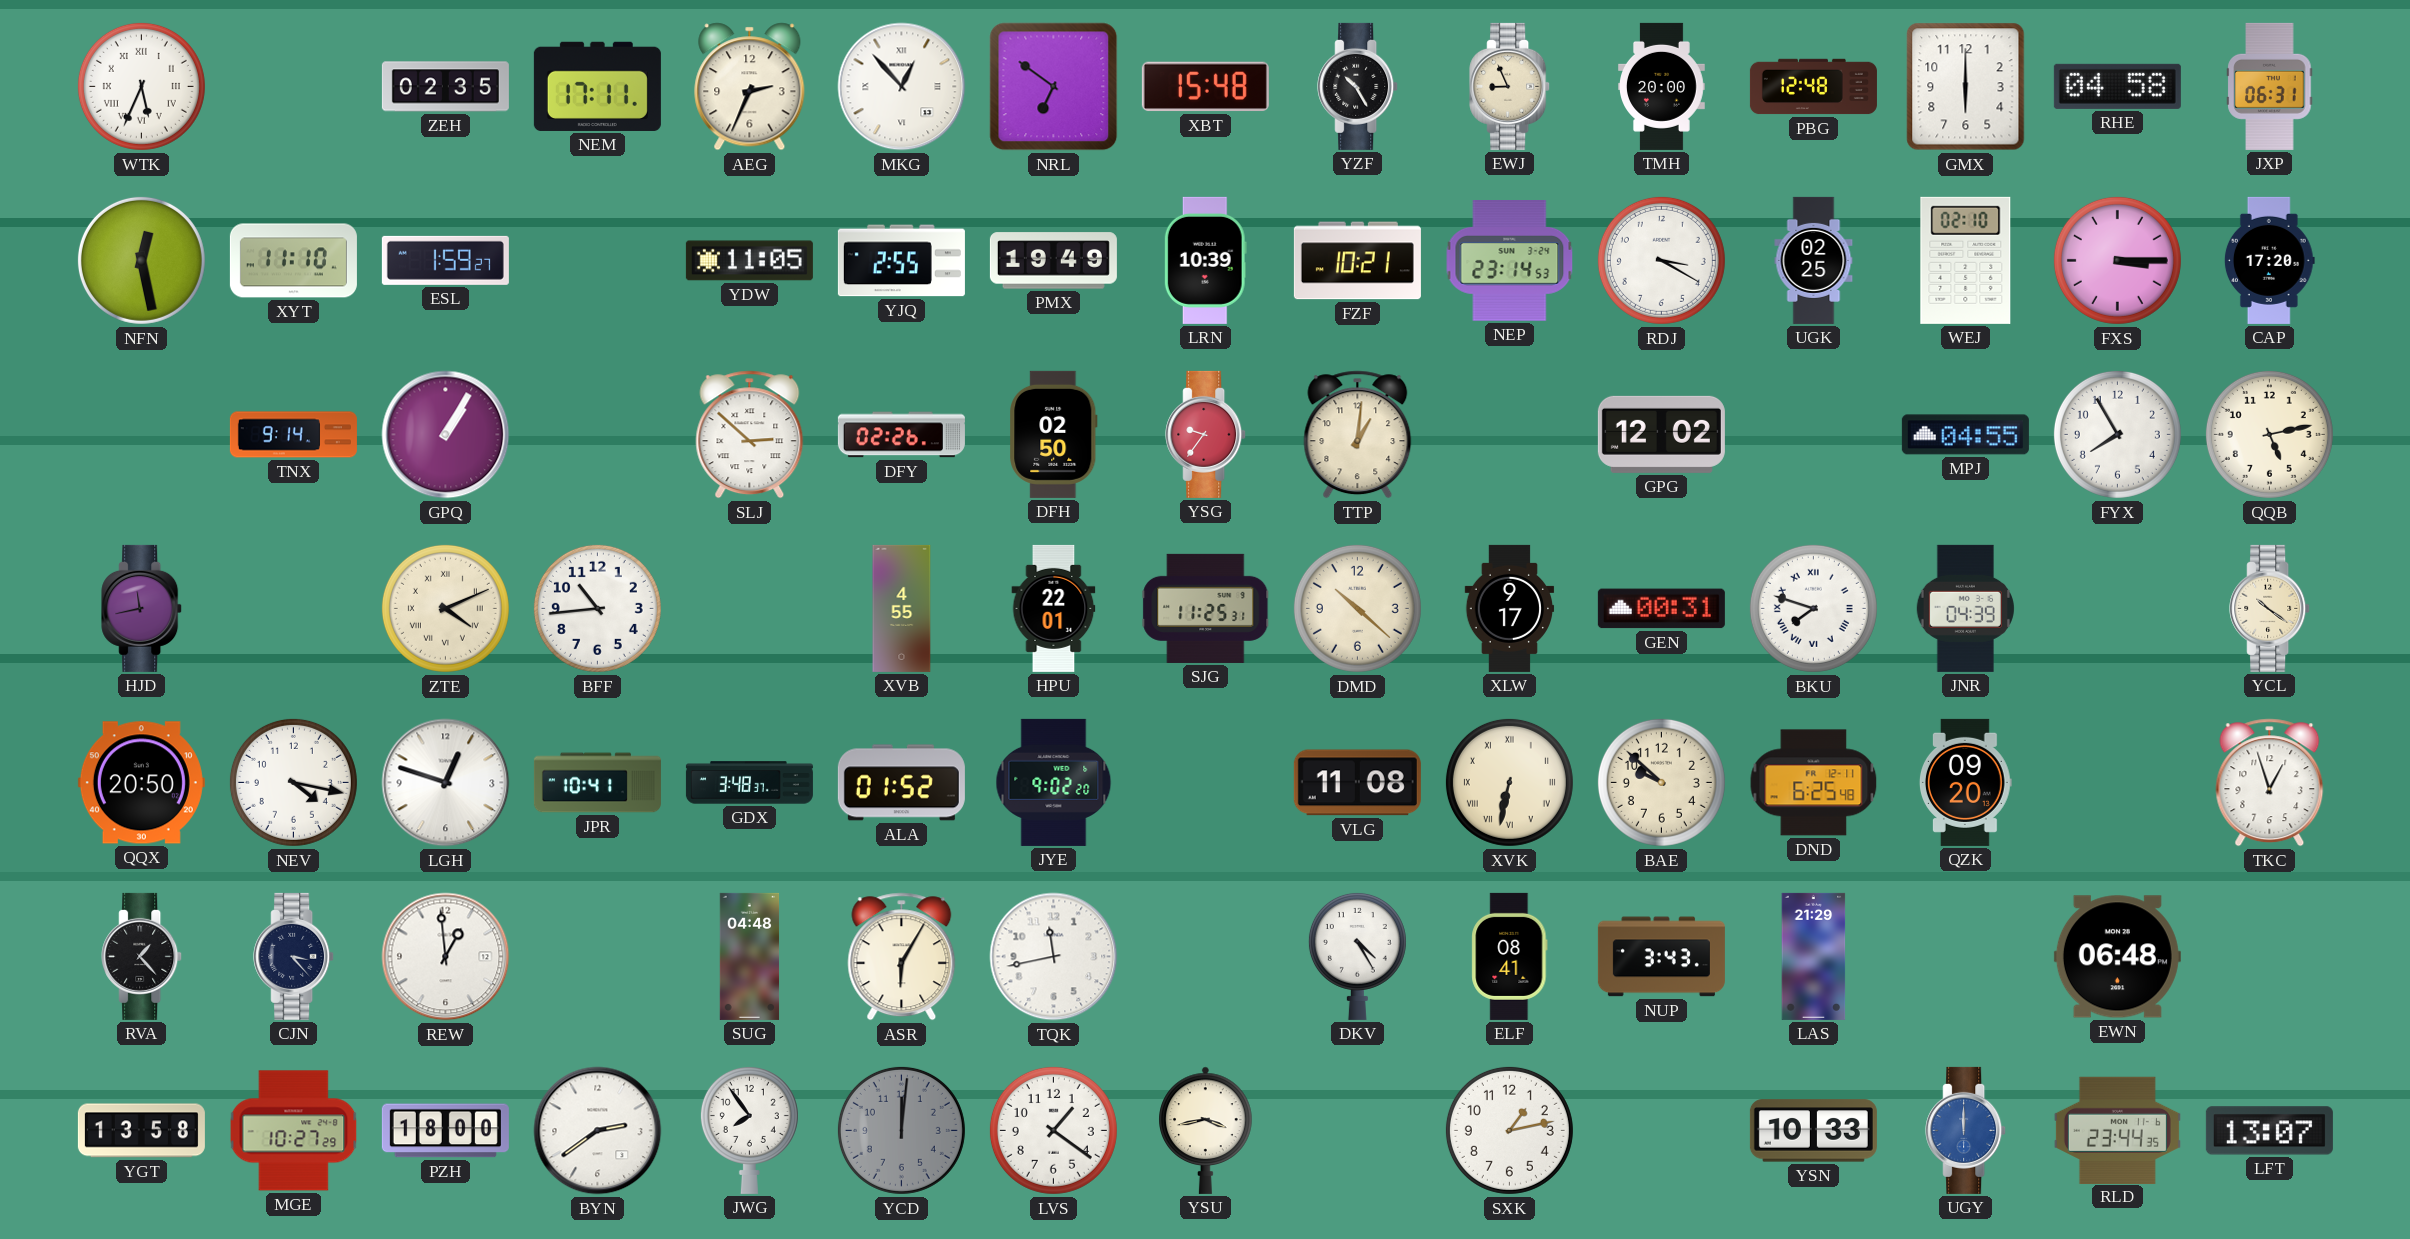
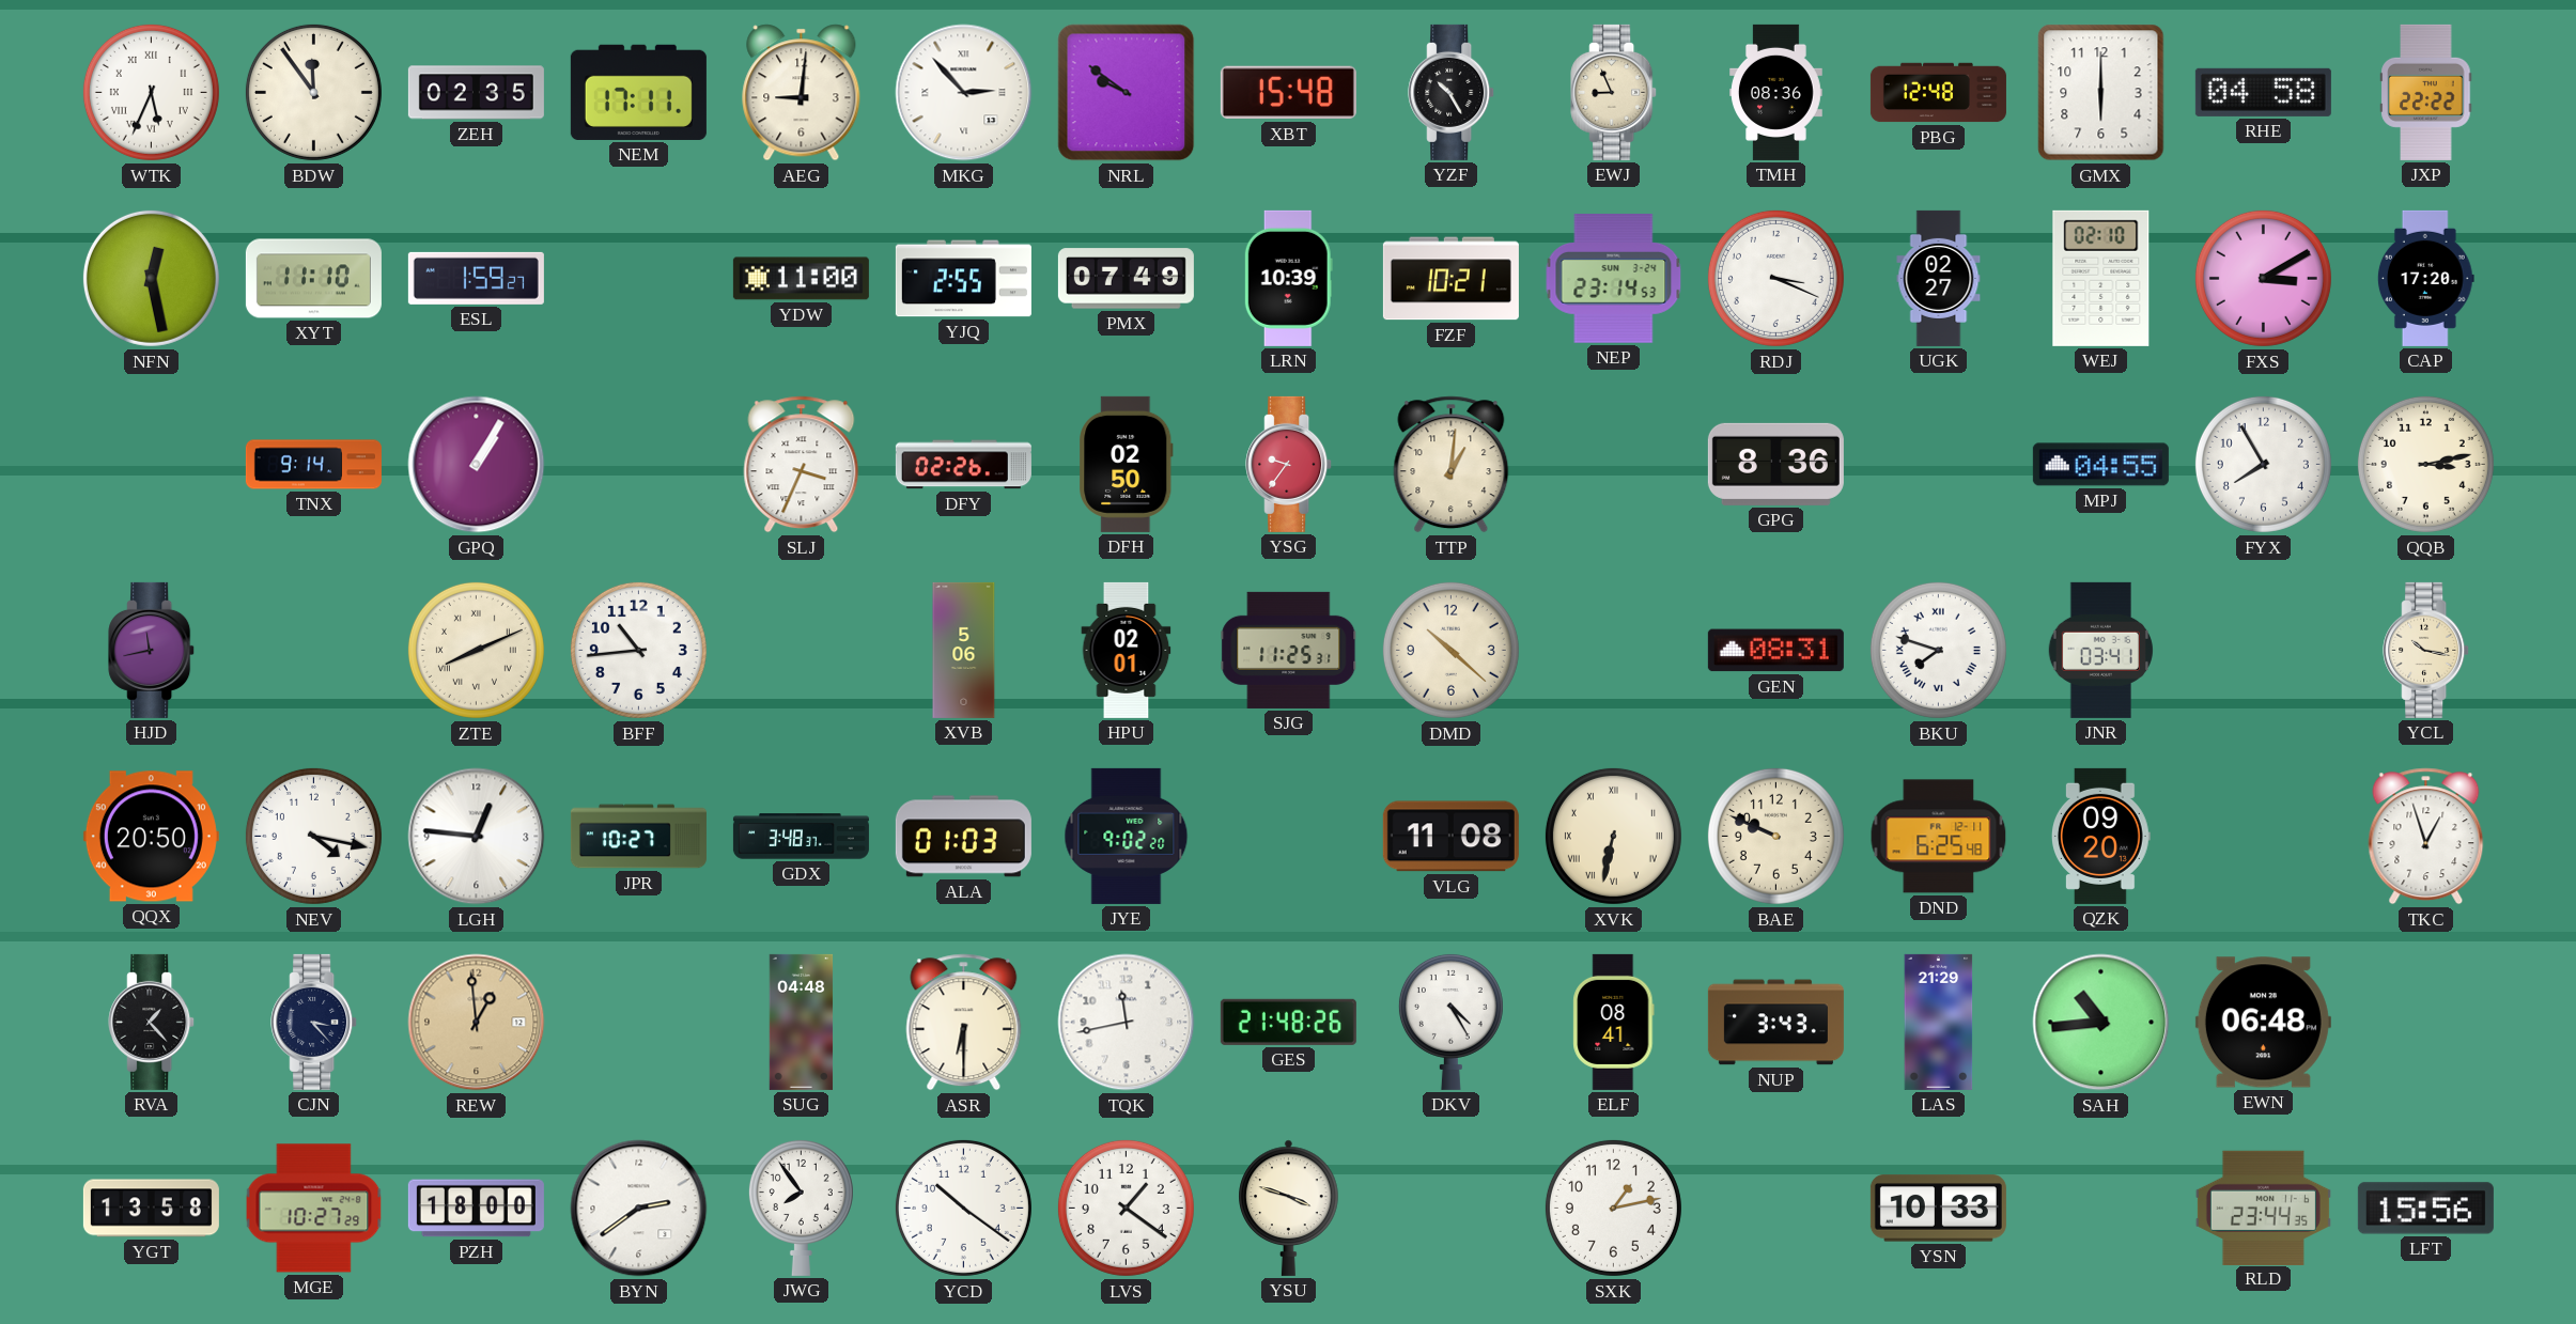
BDW: none -> 11:54 (313, 92)
AEG: 2:34 -> 9:01 (802, 93)
MKG: 12:53 -> 2:53 (964, 93)
NRL: 6:51 -> 9:51 (1127, 93)
TMH: 20:00 -> 08:36 (1776, 92)
JXP: 06:31 -> 22:22 (2426, 92)
YDW: 11:05 -> 11:00 (801, 279)
PMX: 19:49 -> 07:49 (1126, 279)
RDJ: 3:20 -> 3:19 (1775, 278)
UGK: 02:25 -> 02:27 (1939, 278)
FXS: 3:15 -> 3:10 (2263, 278)
SLJ: 2:52 -> 3:34 (802, 465)
GPG: 12:02 -> 8:36 (1775, 464)
QQB: 5:13 -> 3:13 (2425, 464)
ZTE: 4:11 -> 8:11 (476, 650)
XVB: 4:55 -> 5:06 (964, 650)
HPU: 22:01 -> 02:01 (1127, 650)
XLW: 9:17 -> none (1510, 608)
GEN: 00:31 -> 08:31 (1775, 651)
JNR: 04:39 -> 03:41 (2100, 650)
YCL: 10:21 -> 10:17 (2426, 650)
LGH: 12:48 -> 12:46 (477, 837)
JPR: 10:41 -> 10:27 (638, 837)
ALA: 01:52 -> 01:03 (963, 837)
BAE: 9:52 -> 9:49 (1775, 836)
REW dial: white -> champagne (477, 1023)
ASR: 6:05 -> 6:30 (964, 1023)
GES: none -> 21:48 (1288, 1022)
SAH: none -> 10:44 (2101, 1023)
YCD: 12:01 -> 10:21 (963, 1208)
YCD dial: grey -> white (963, 1208)
YSU: 3:43 -> 3:48 (1289, 1208)
UGY: 12:00 -> none (1966, 1130)
LFT: 13:07 -> 15:56 (2425, 1209)
